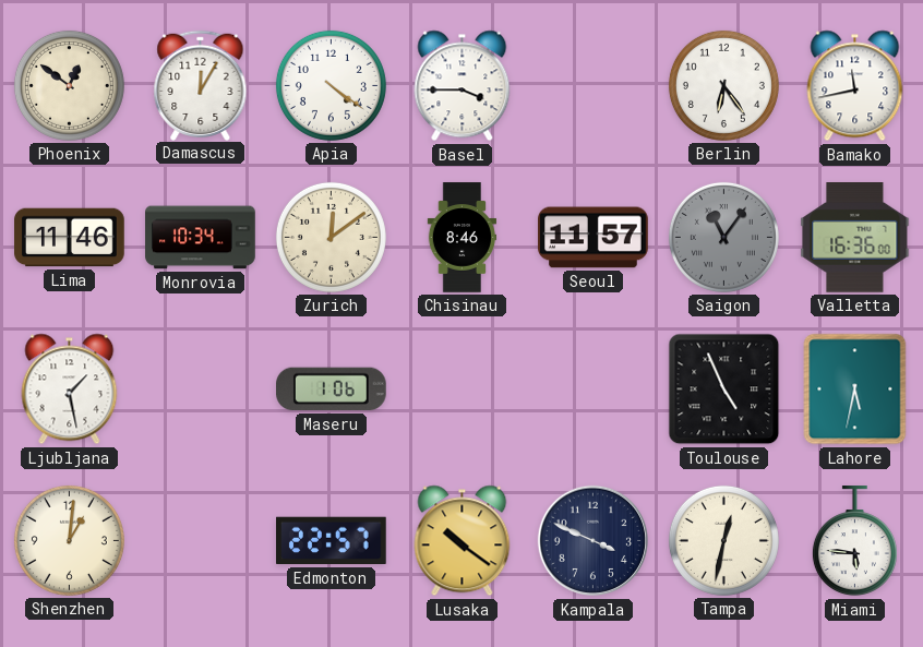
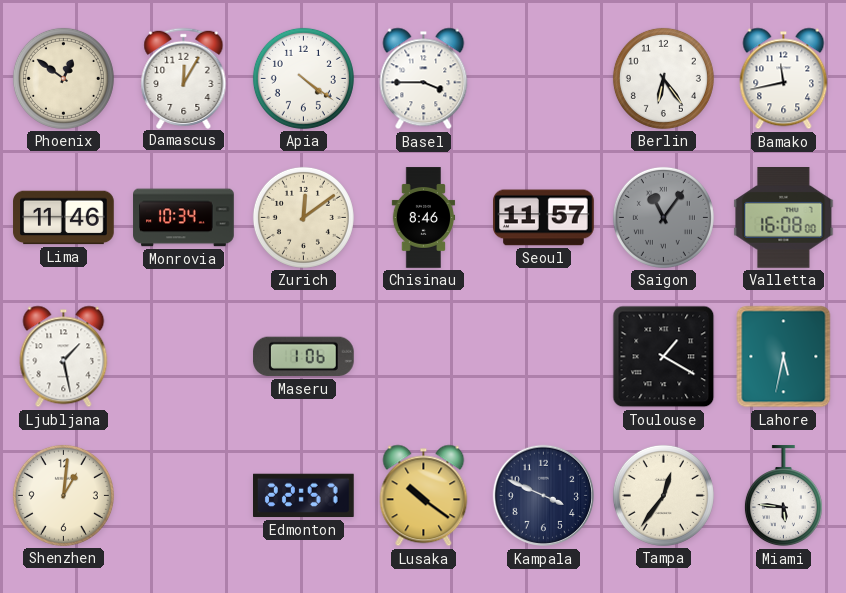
Valletta: 16:36 -> 16:08 (784, 218)
Toulouse: 4:56 -> 1:20 (664, 357)
Tampa: 12:32 -> 12:36 (663, 495)
